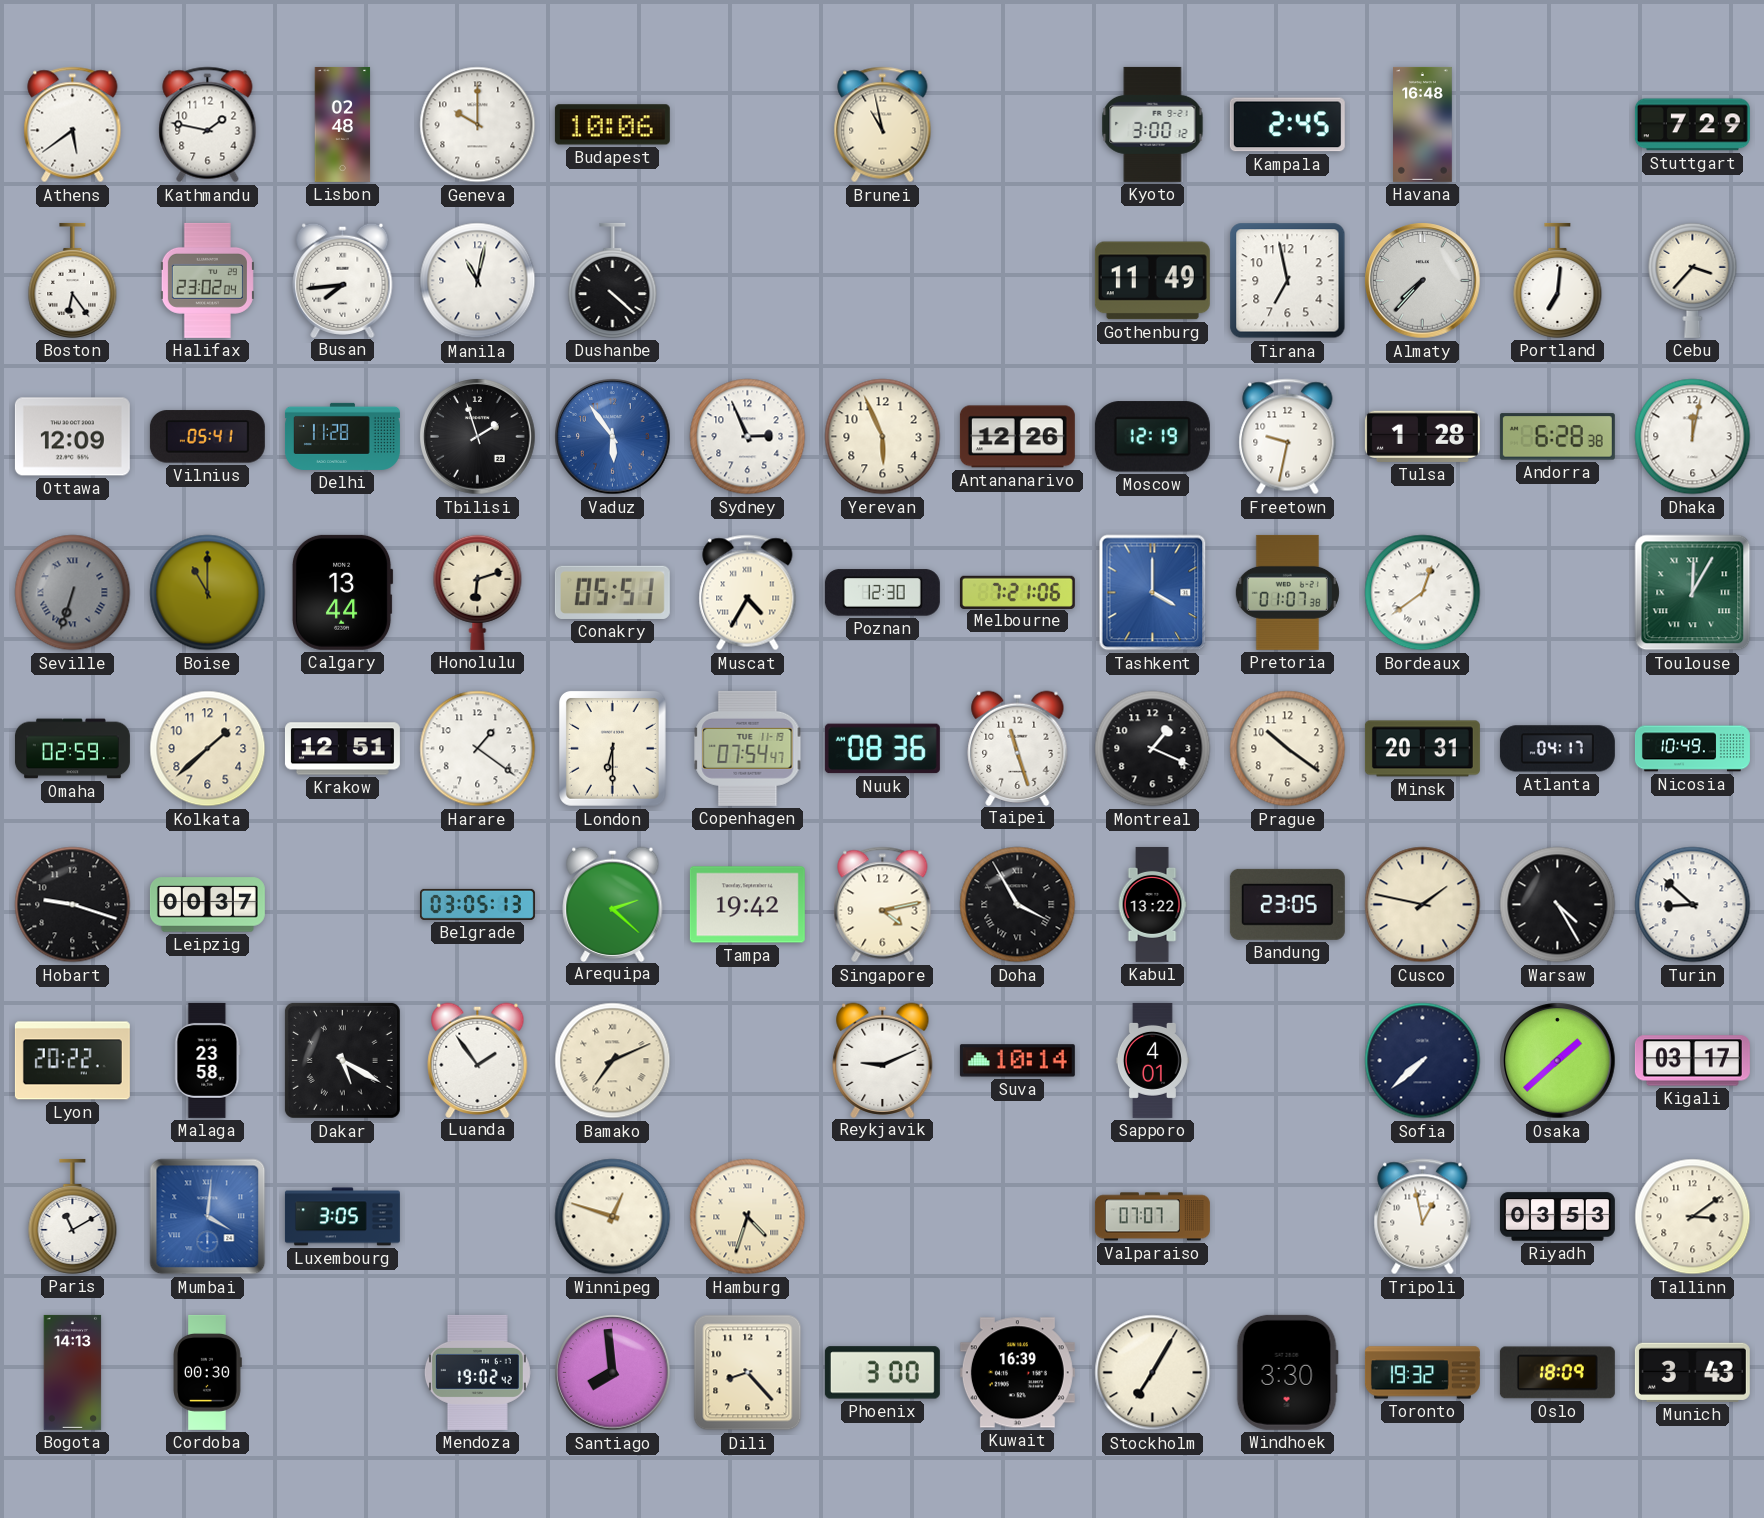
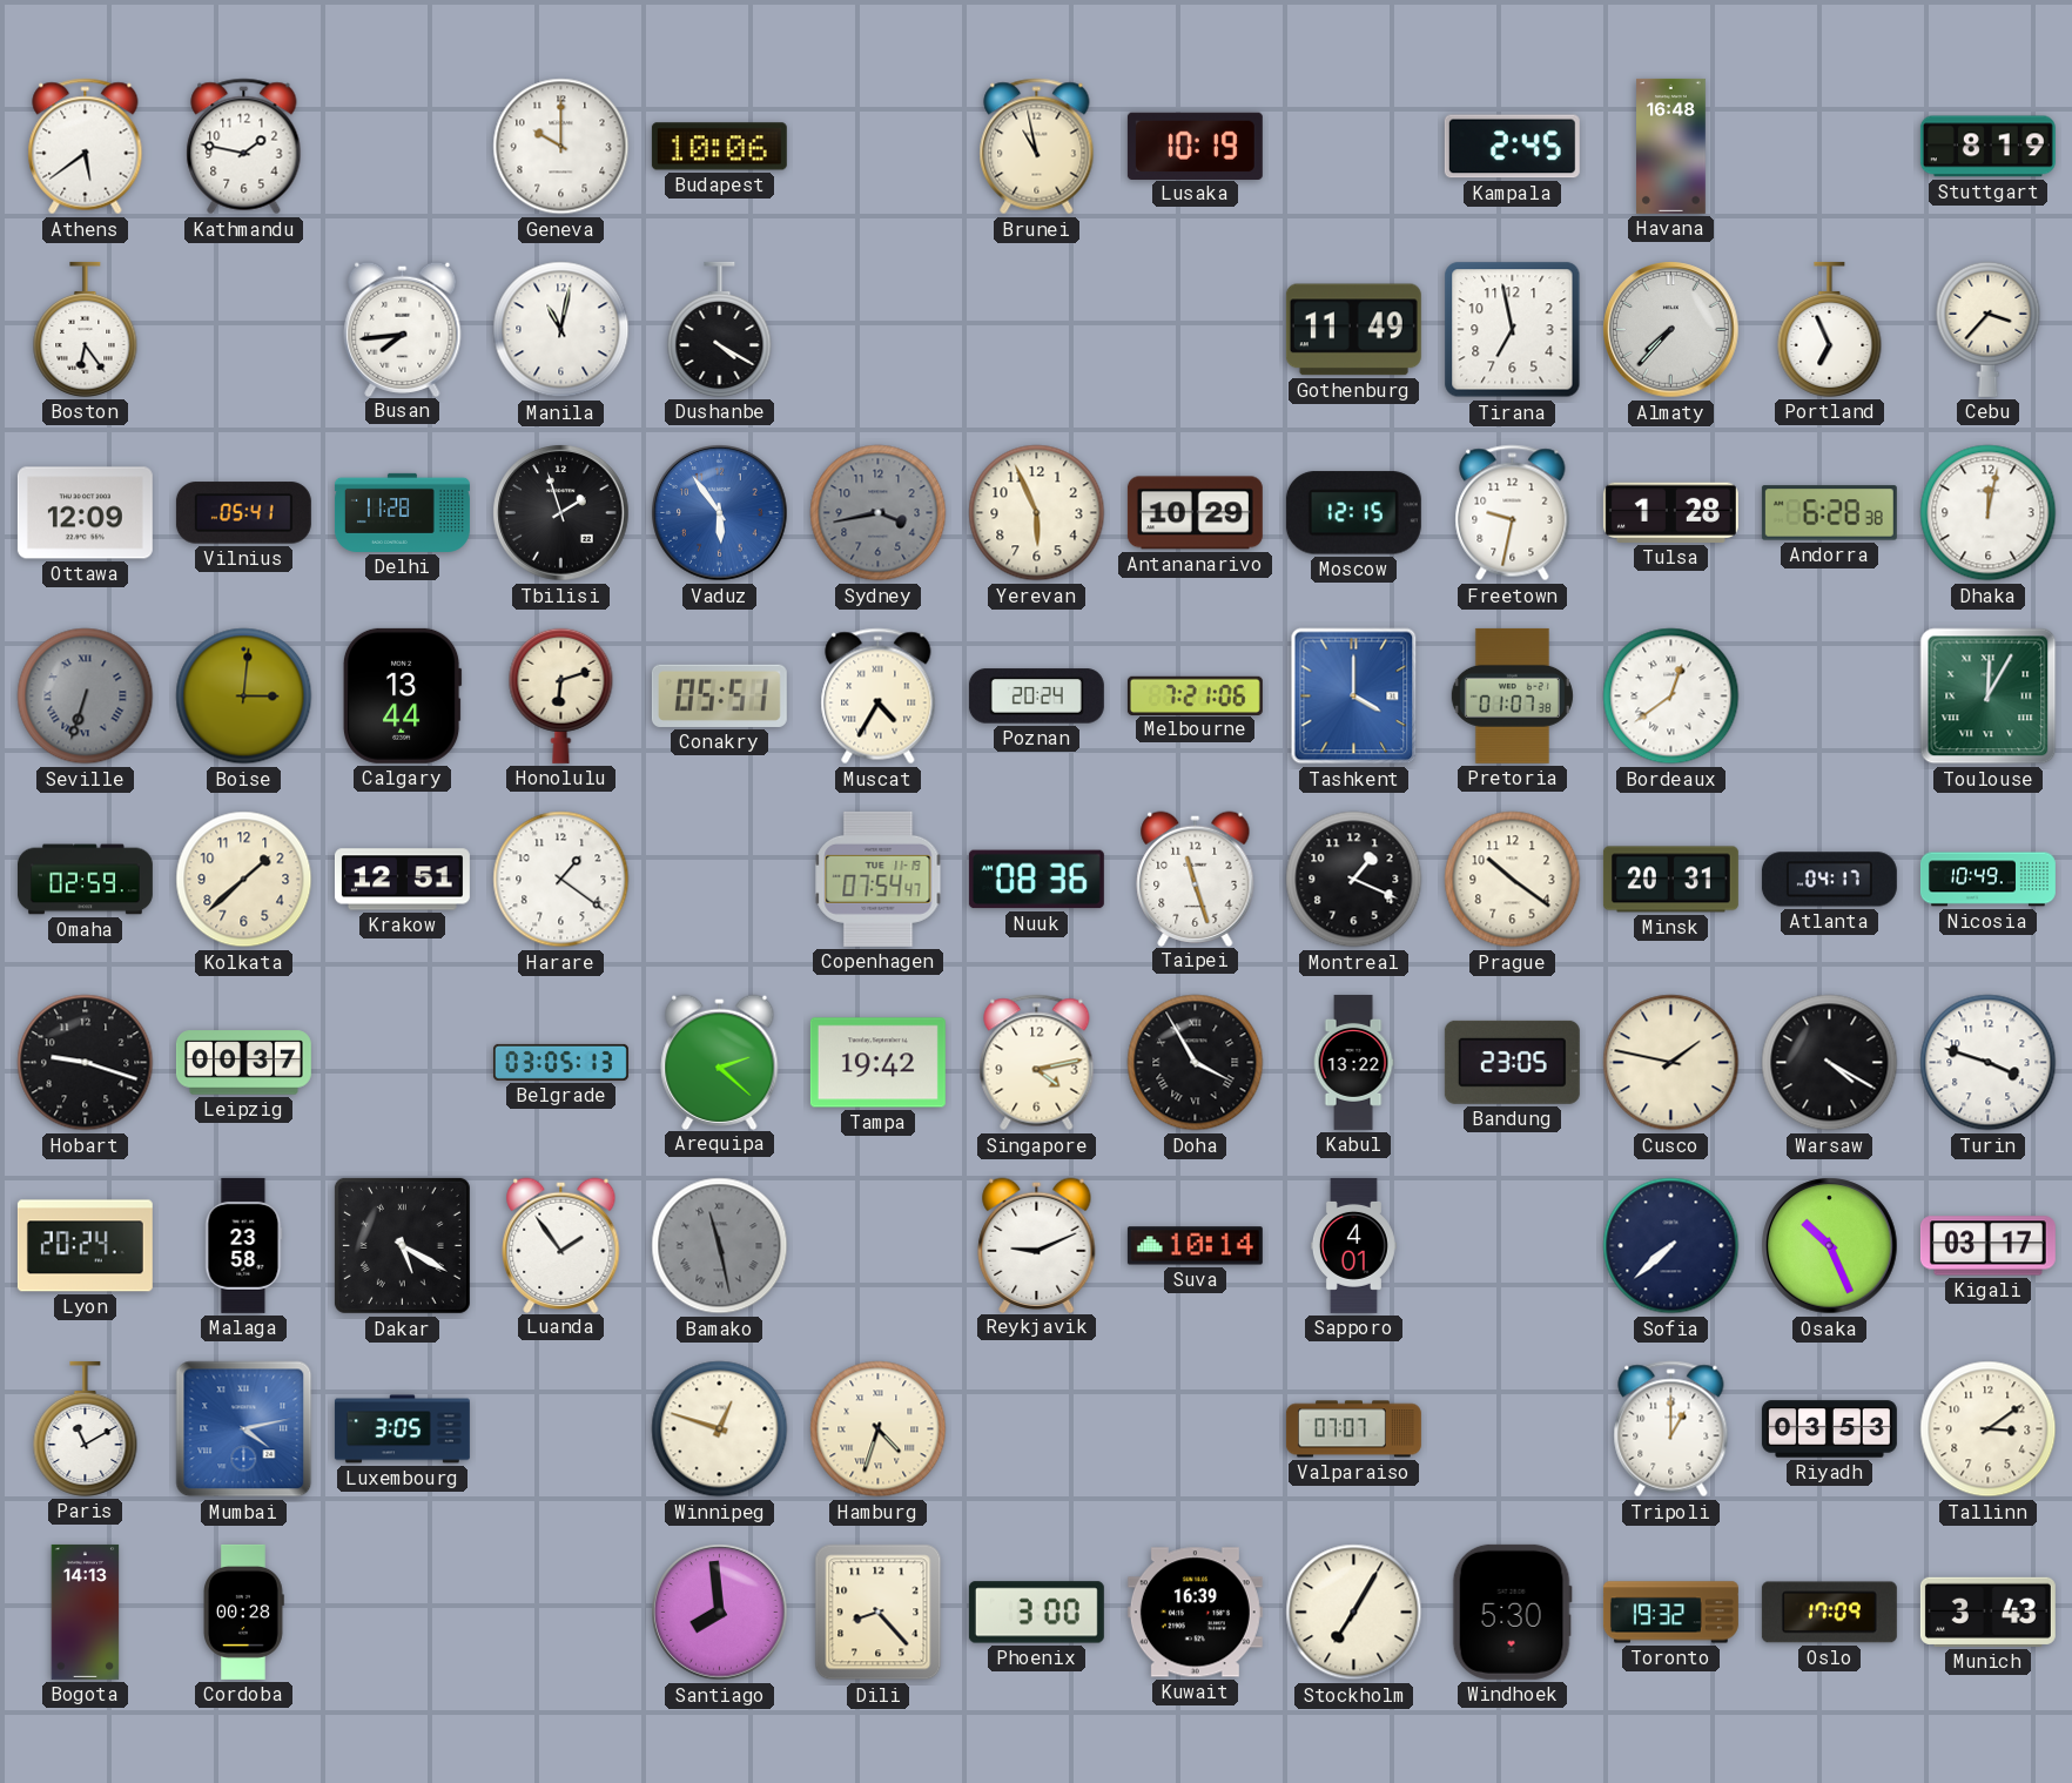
Lisbon: 02:48 -> none (343, 124)
Lusaka: none -> 10:19 (1195, 146)
Kyoto: 3:00 -> none (1153, 124)
Stuttgart: 7:29 -> 8:19 (1987, 147)
Halifax: 23:02 -> none (207, 280)
Dushanbe: 4:22 -> 4:20 (720, 329)
Portland: 7:01 -> 6:56 (1830, 329)
Sydney: 2:56 -> 3:43 (879, 513)
Sydney dial: white -> grey (879, 513)
Antananarivo: 12:26 -> 10:29 (1195, 513)
Moscow: 12:19 -> 12:15 (1353, 513)
Boise: 11:00 -> 3:01 (244, 697)
Poznan: 12:30 -> 20:24 (1036, 697)
London: 6:30 -> none (612, 748)
Warsaw: 4:25 -> 4:20 (1830, 1063)
Turin: 8:52 -> 3:48 (1989, 1063)
Lyon: 20:22 -> 20:24 (85, 1246)
Bamako: 7:11 -> 11:28 (720, 1246)
Bamako dial: cream -> grey (720, 1246)
Osaka: 1:38 -> 10:26 (1830, 1246)
Mumbai: 4:01 -> 4:13 (244, 1429)
Tripoli: 12:58 -> 1:00 (1671, 1429)
Cordoba: 00:30 -> 00:28 (244, 1612)
Mendoza: 19:02 -> none (477, 1372)
Windhoek: 3:30 -> 5:30 (1512, 1612)
Oslo: 18:09 -> 17:09 (1829, 1613)
